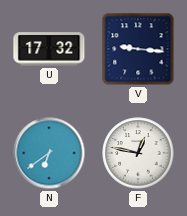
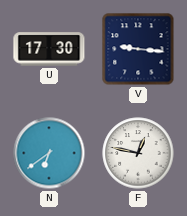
U: 17:32 -> 17:30 (49, 49)
